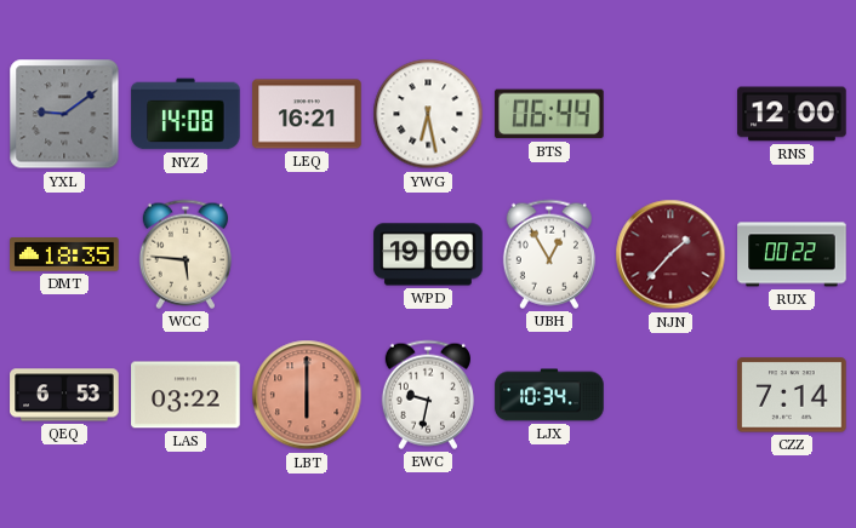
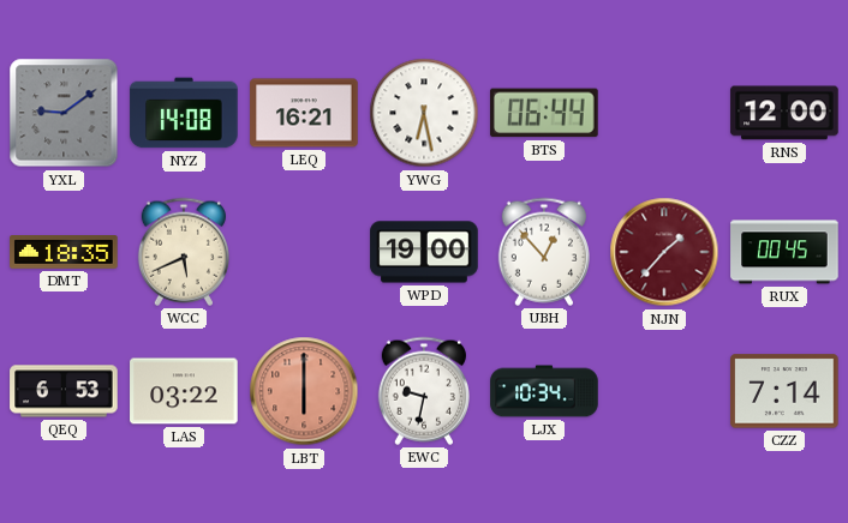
WCC: 5:46 -> 5:41 (184, 252)
UBH: 12:55 -> 12:53 (544, 252)
RUX: 00:22 -> 00:45 (784, 252)
